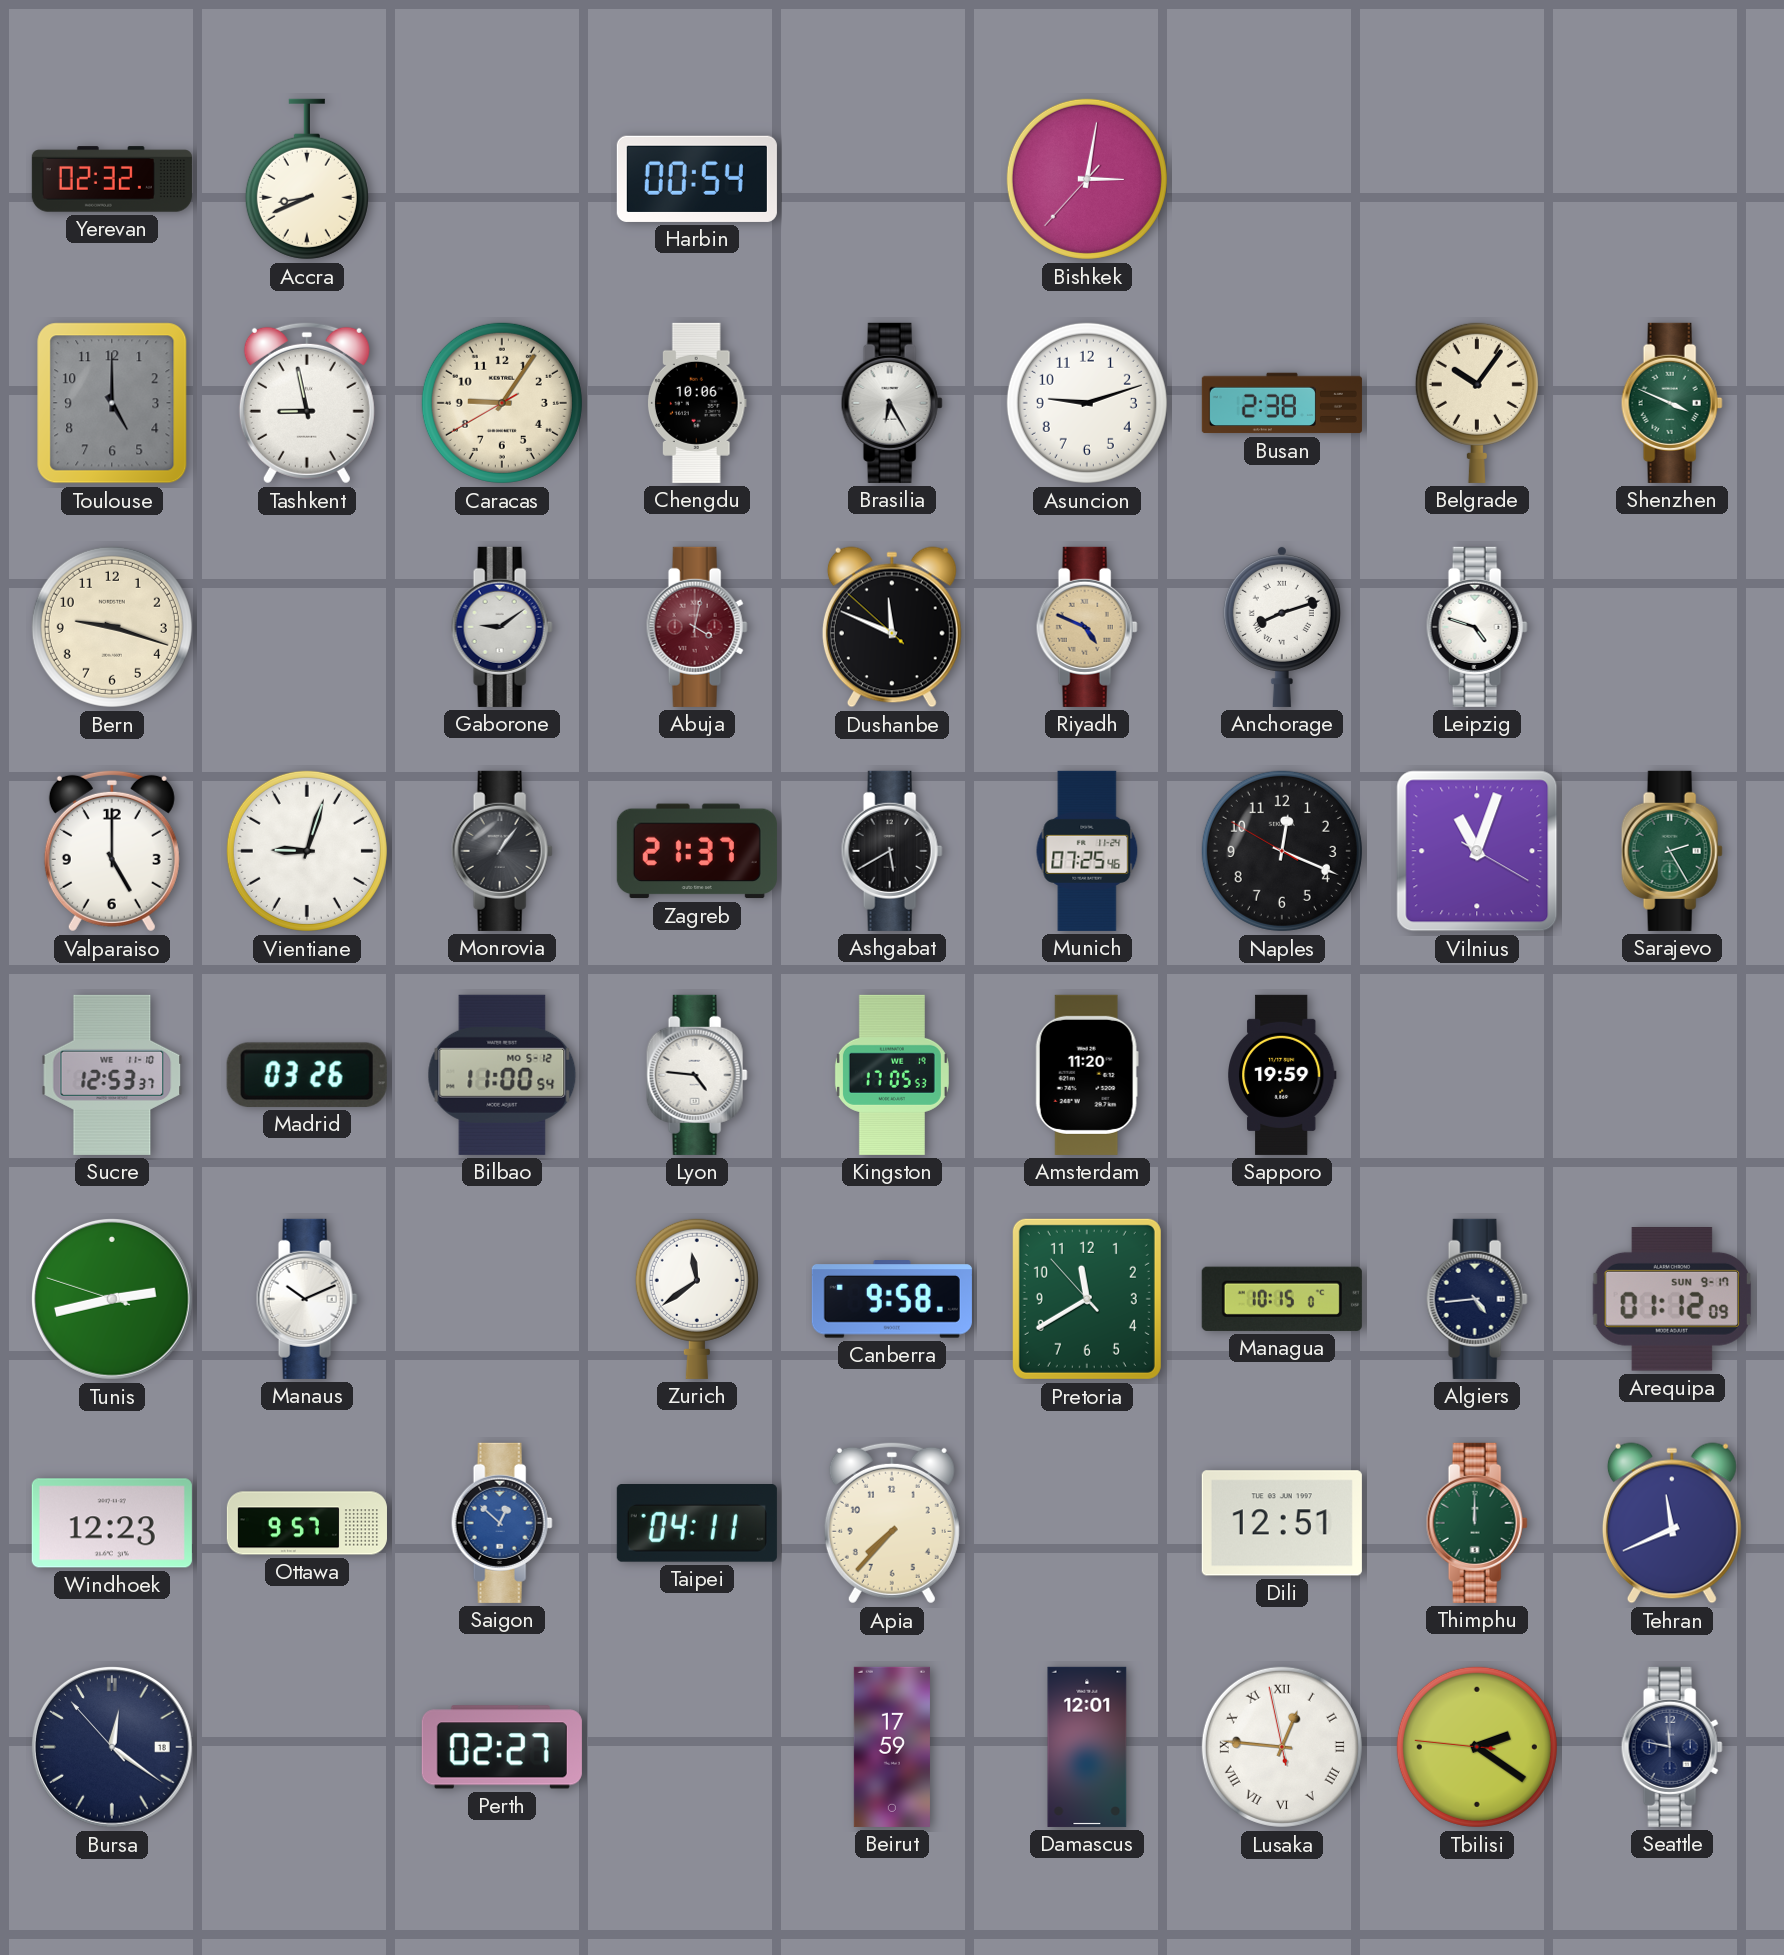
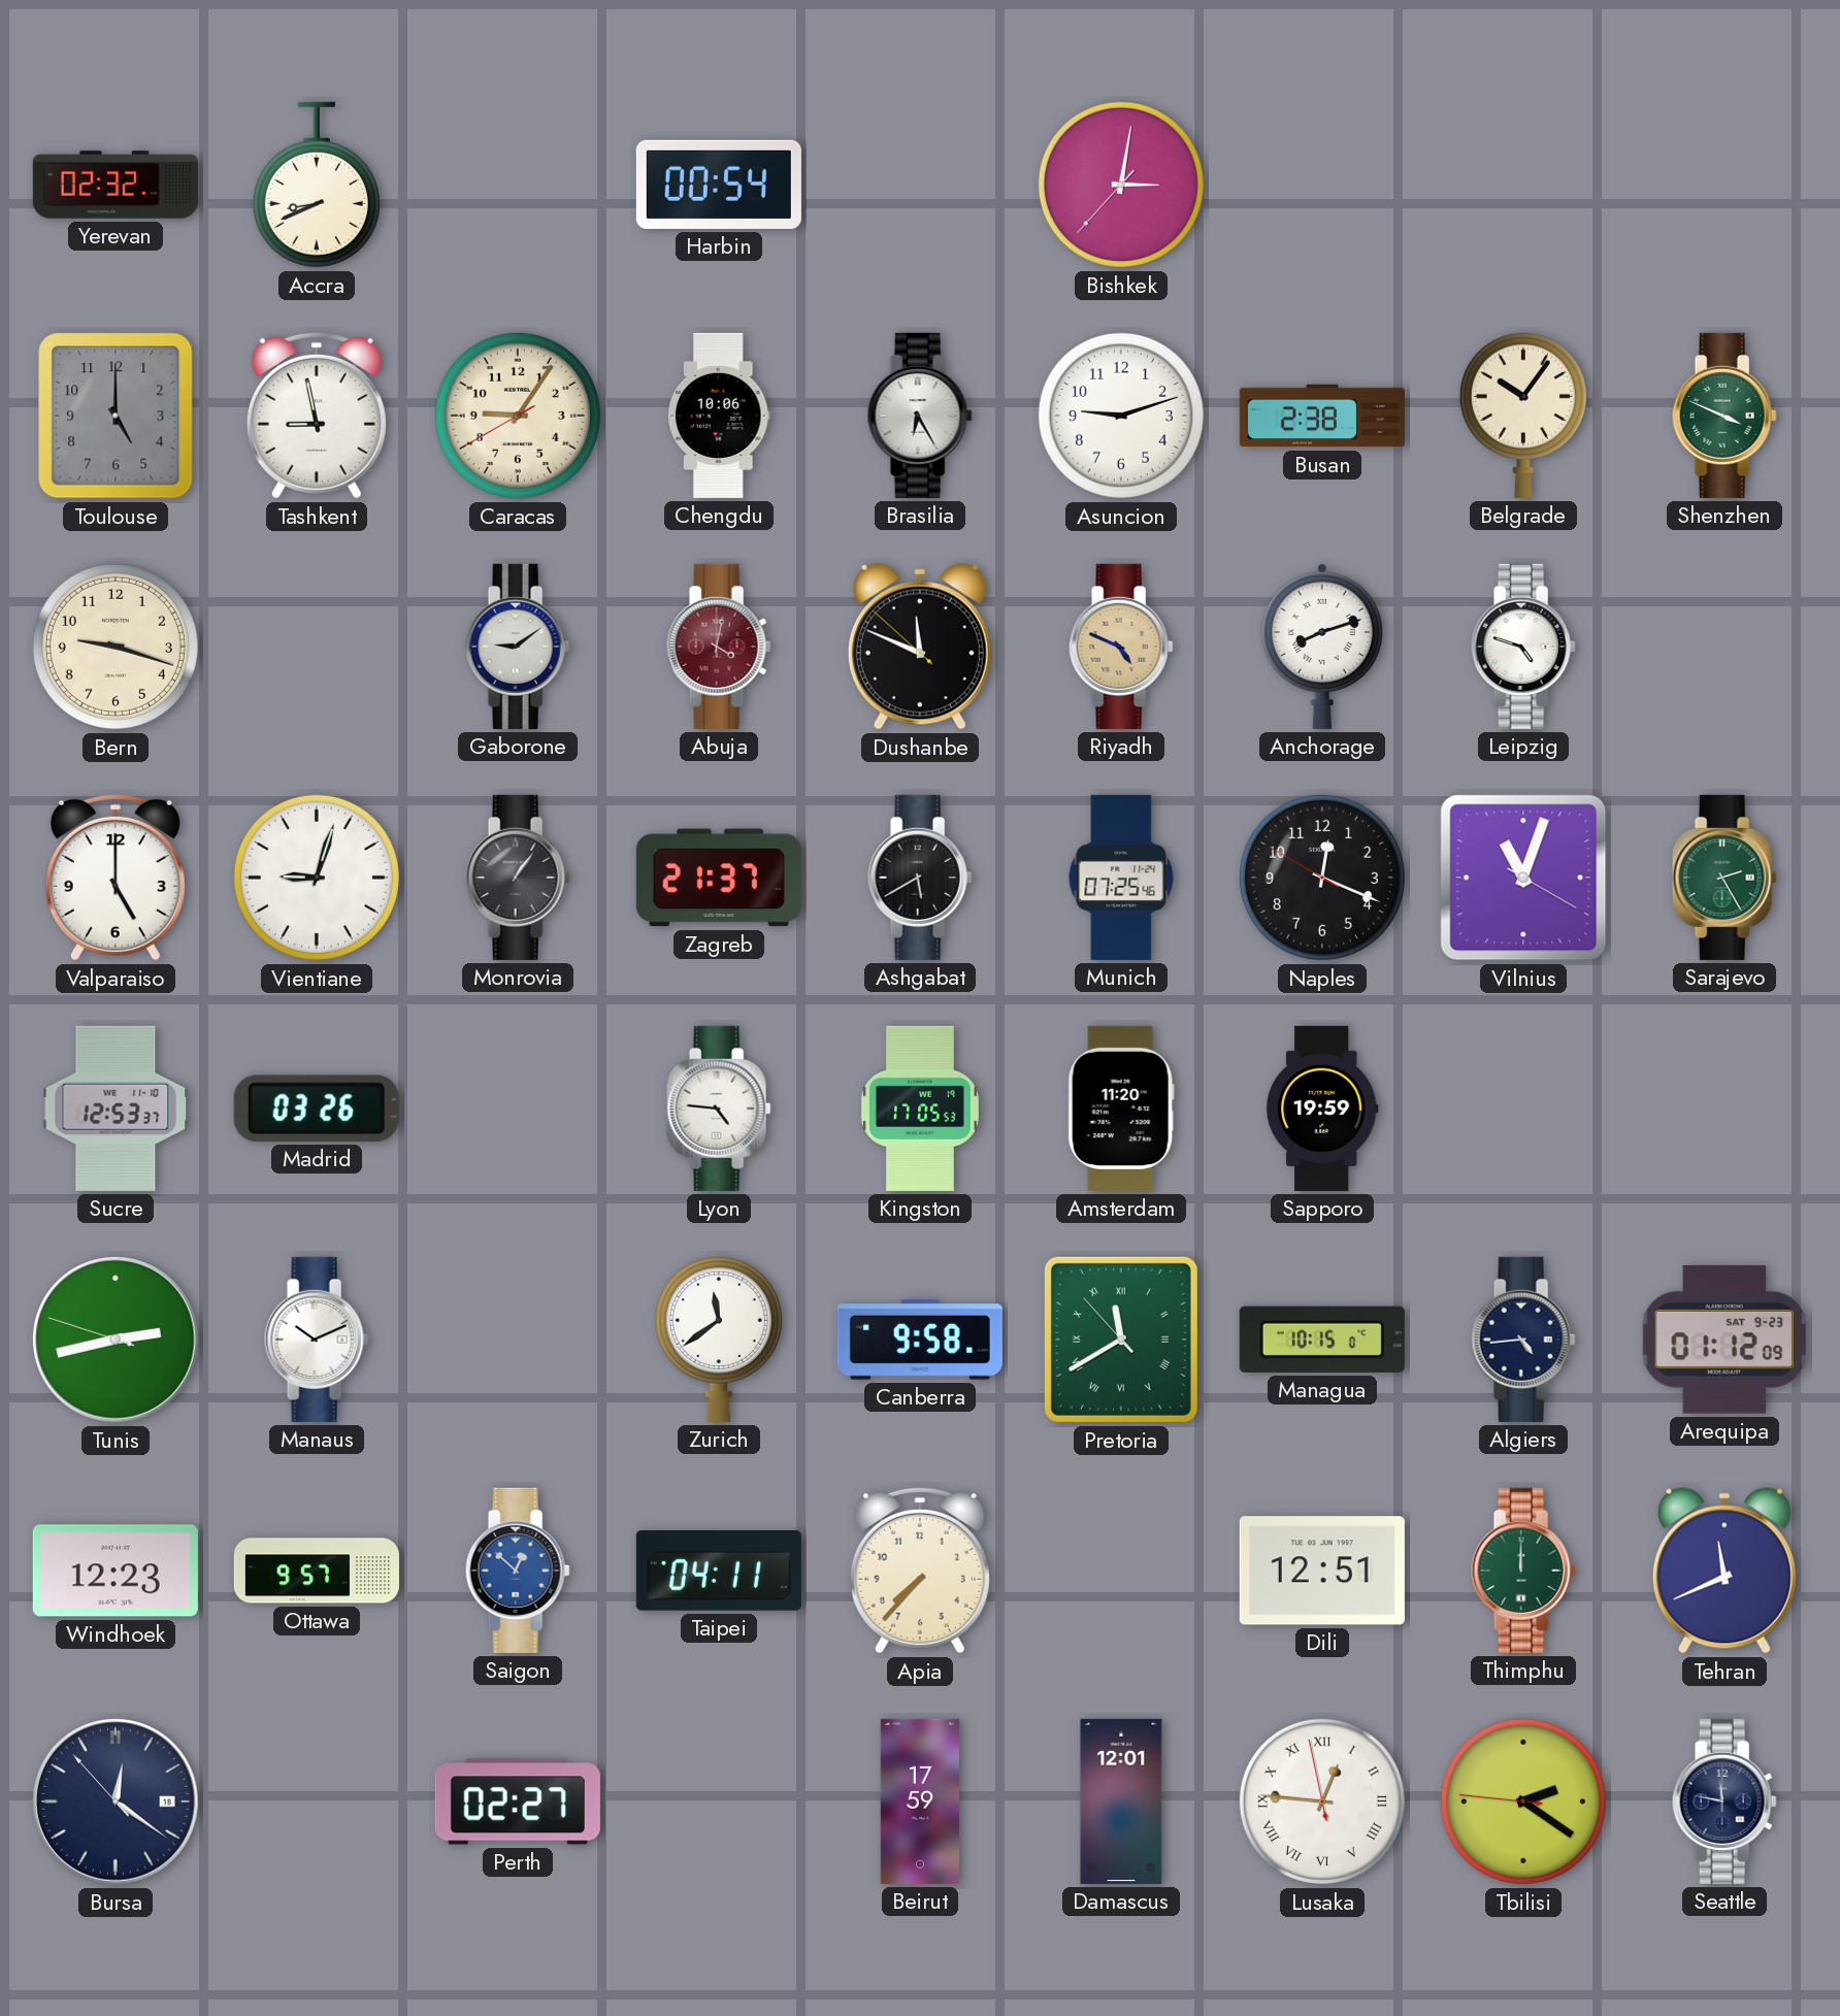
Bilbao: 11:00 -> none (502, 1075)
Pretoria numerals: Arabic -> Roman (1121, 1340)
Arequipa date: SUN 9-17 -> SAT 9-23 (1724, 1341)
